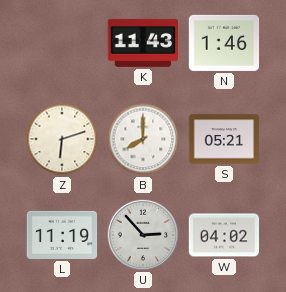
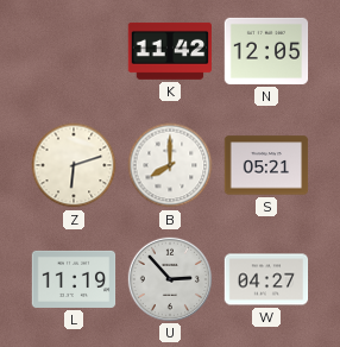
K: 11:43 -> 11:42 (169, 51)
N: 1:46 -> 12:05 (266, 51)
W: 04:02 -> 04:27 (266, 279)
